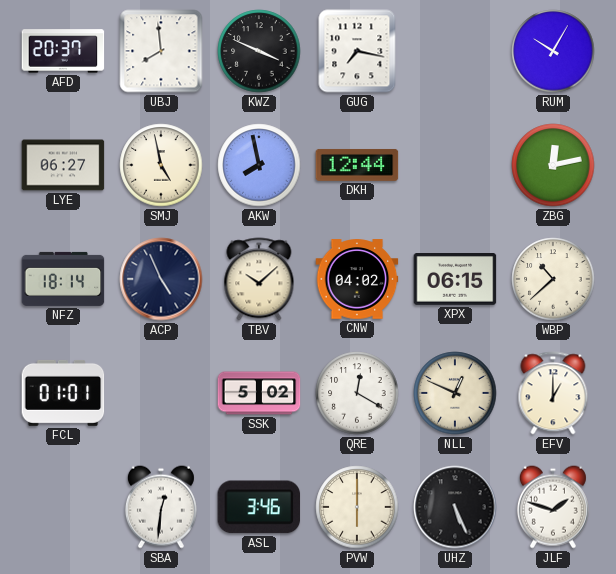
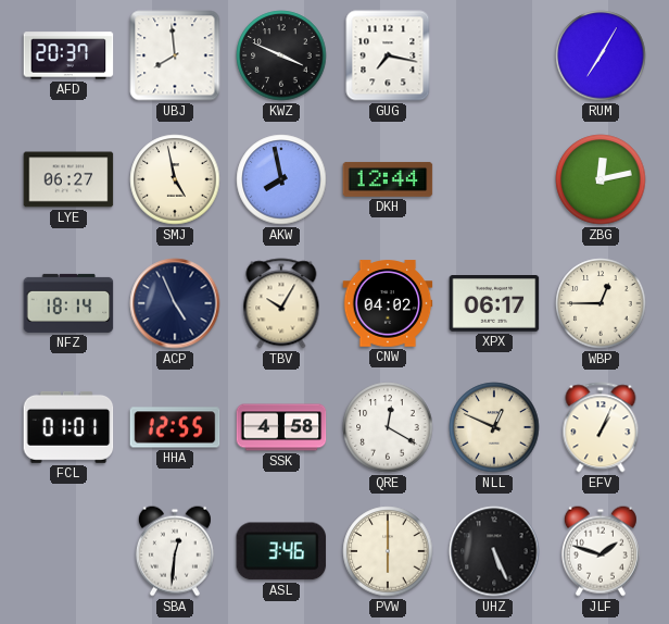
RUM: 10:05 -> 7:05 (601, 55)
TBV: 10:08 -> 10:05 (281, 303)
XPX: 06:15 -> 06:17 (494, 304)
WBP: 10:38 -> 12:45 (601, 303)
HHA: none -> 12:55 (175, 427)
SSK: 5:02 -> 4:58 (281, 427)
EFV: 1:00 -> 1:04 (601, 427)
